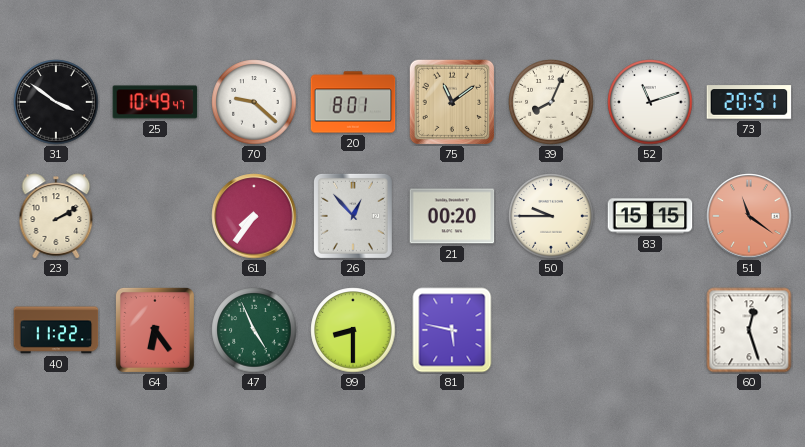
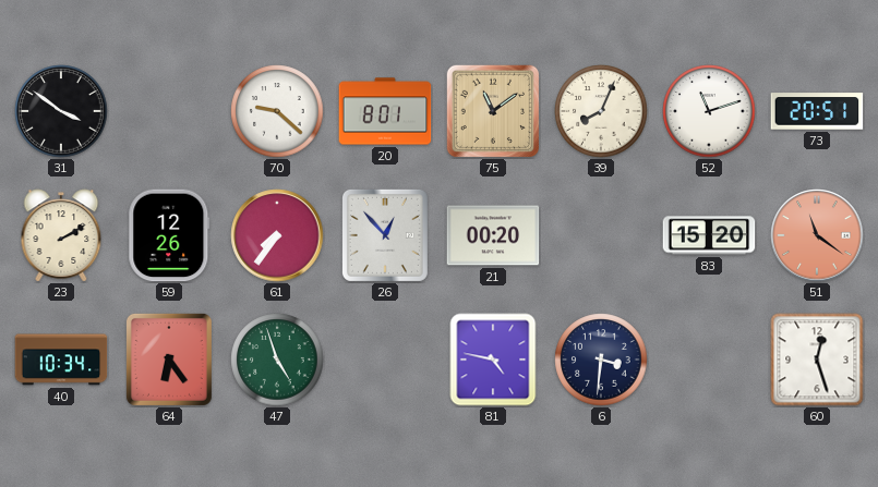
25: 10:49 -> none (155, 102)
59: none -> 12:26 (169, 235)
50: 9:45 -> none (551, 216)
83: 15:15 -> 15:20 (709, 235)
40: 11:22 -> 10:34 (61, 360)
47: 4:56 -> 4:57 (277, 360)
99: 8:30 -> none (353, 330)
81: 5:47 -> 4:47 (493, 360)
6: none -> 3:31 (601, 360)
